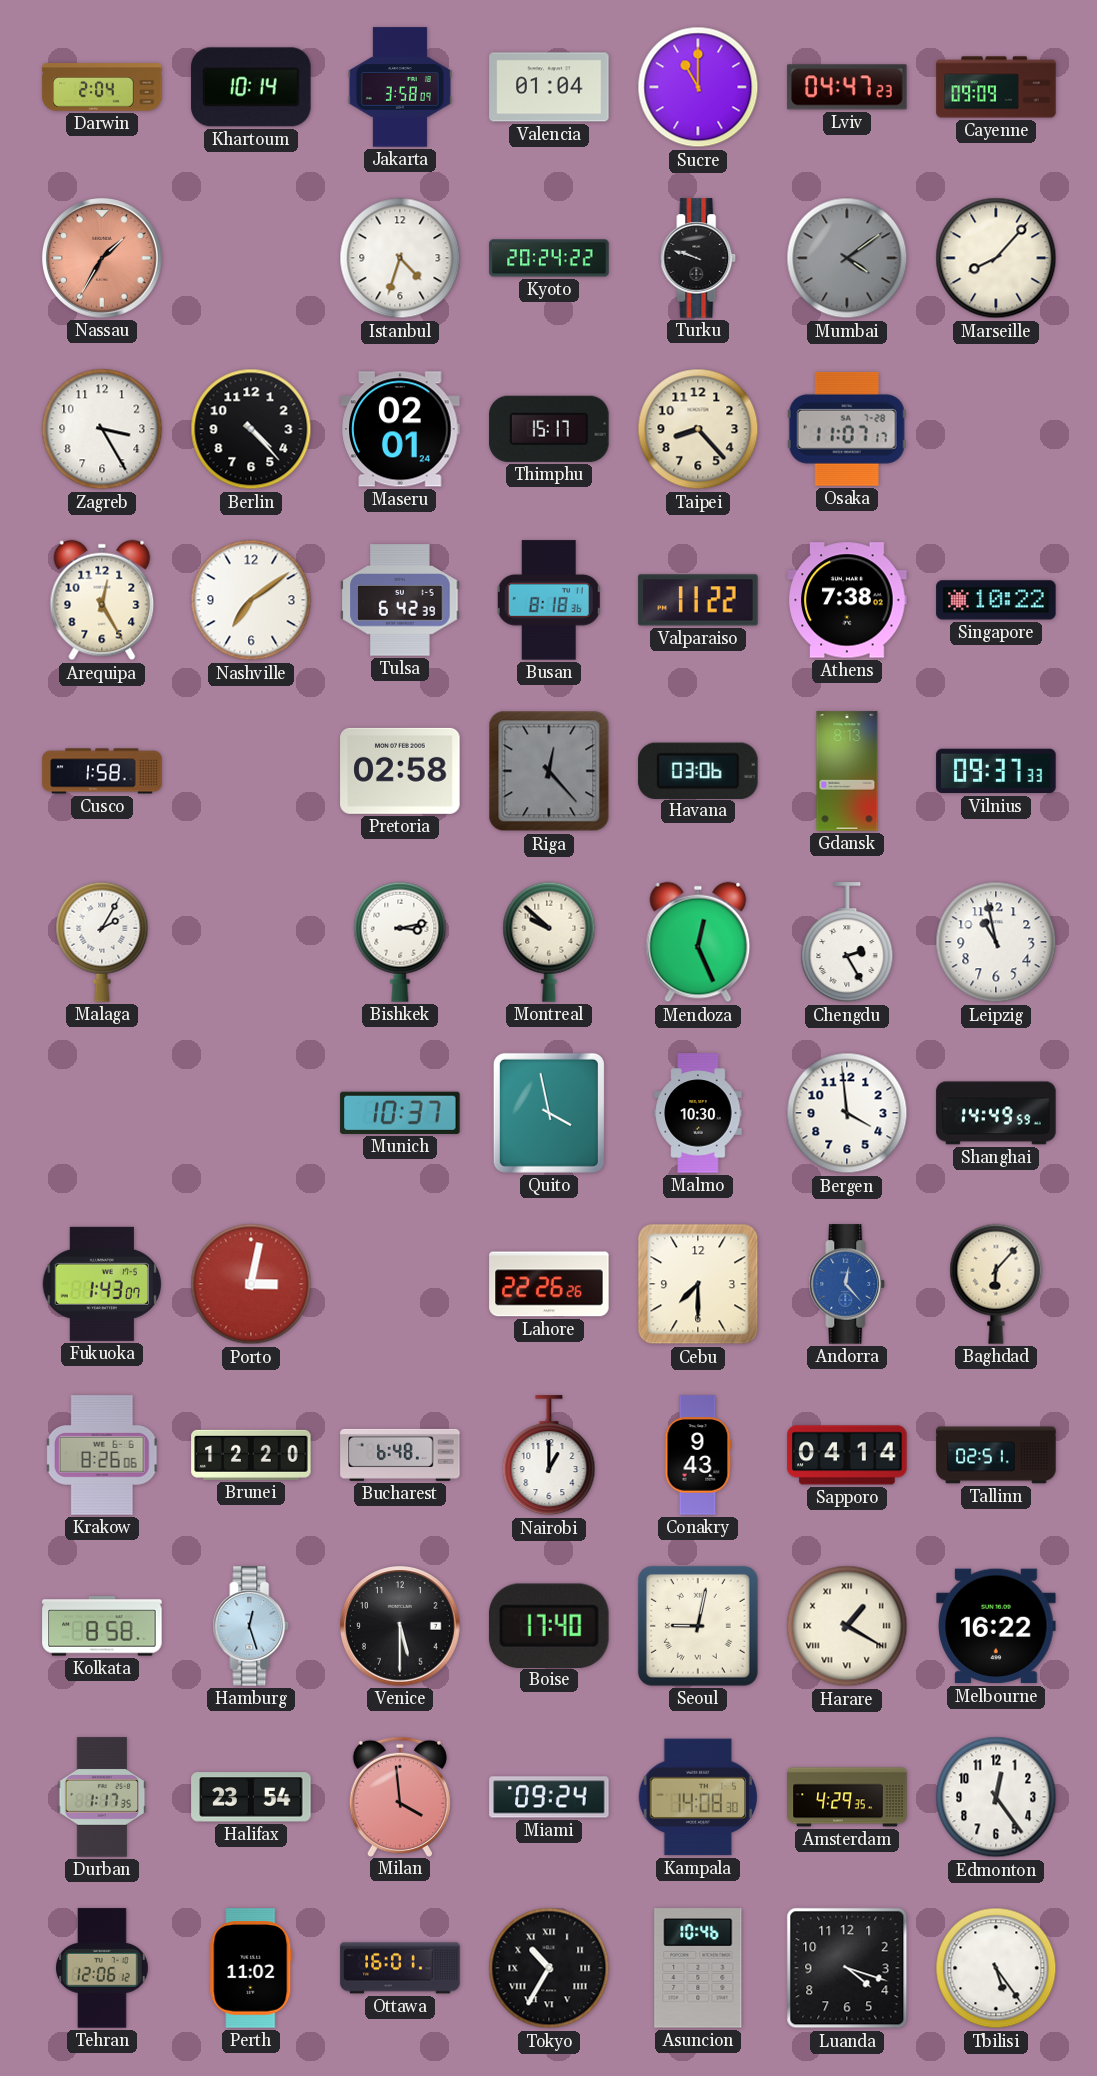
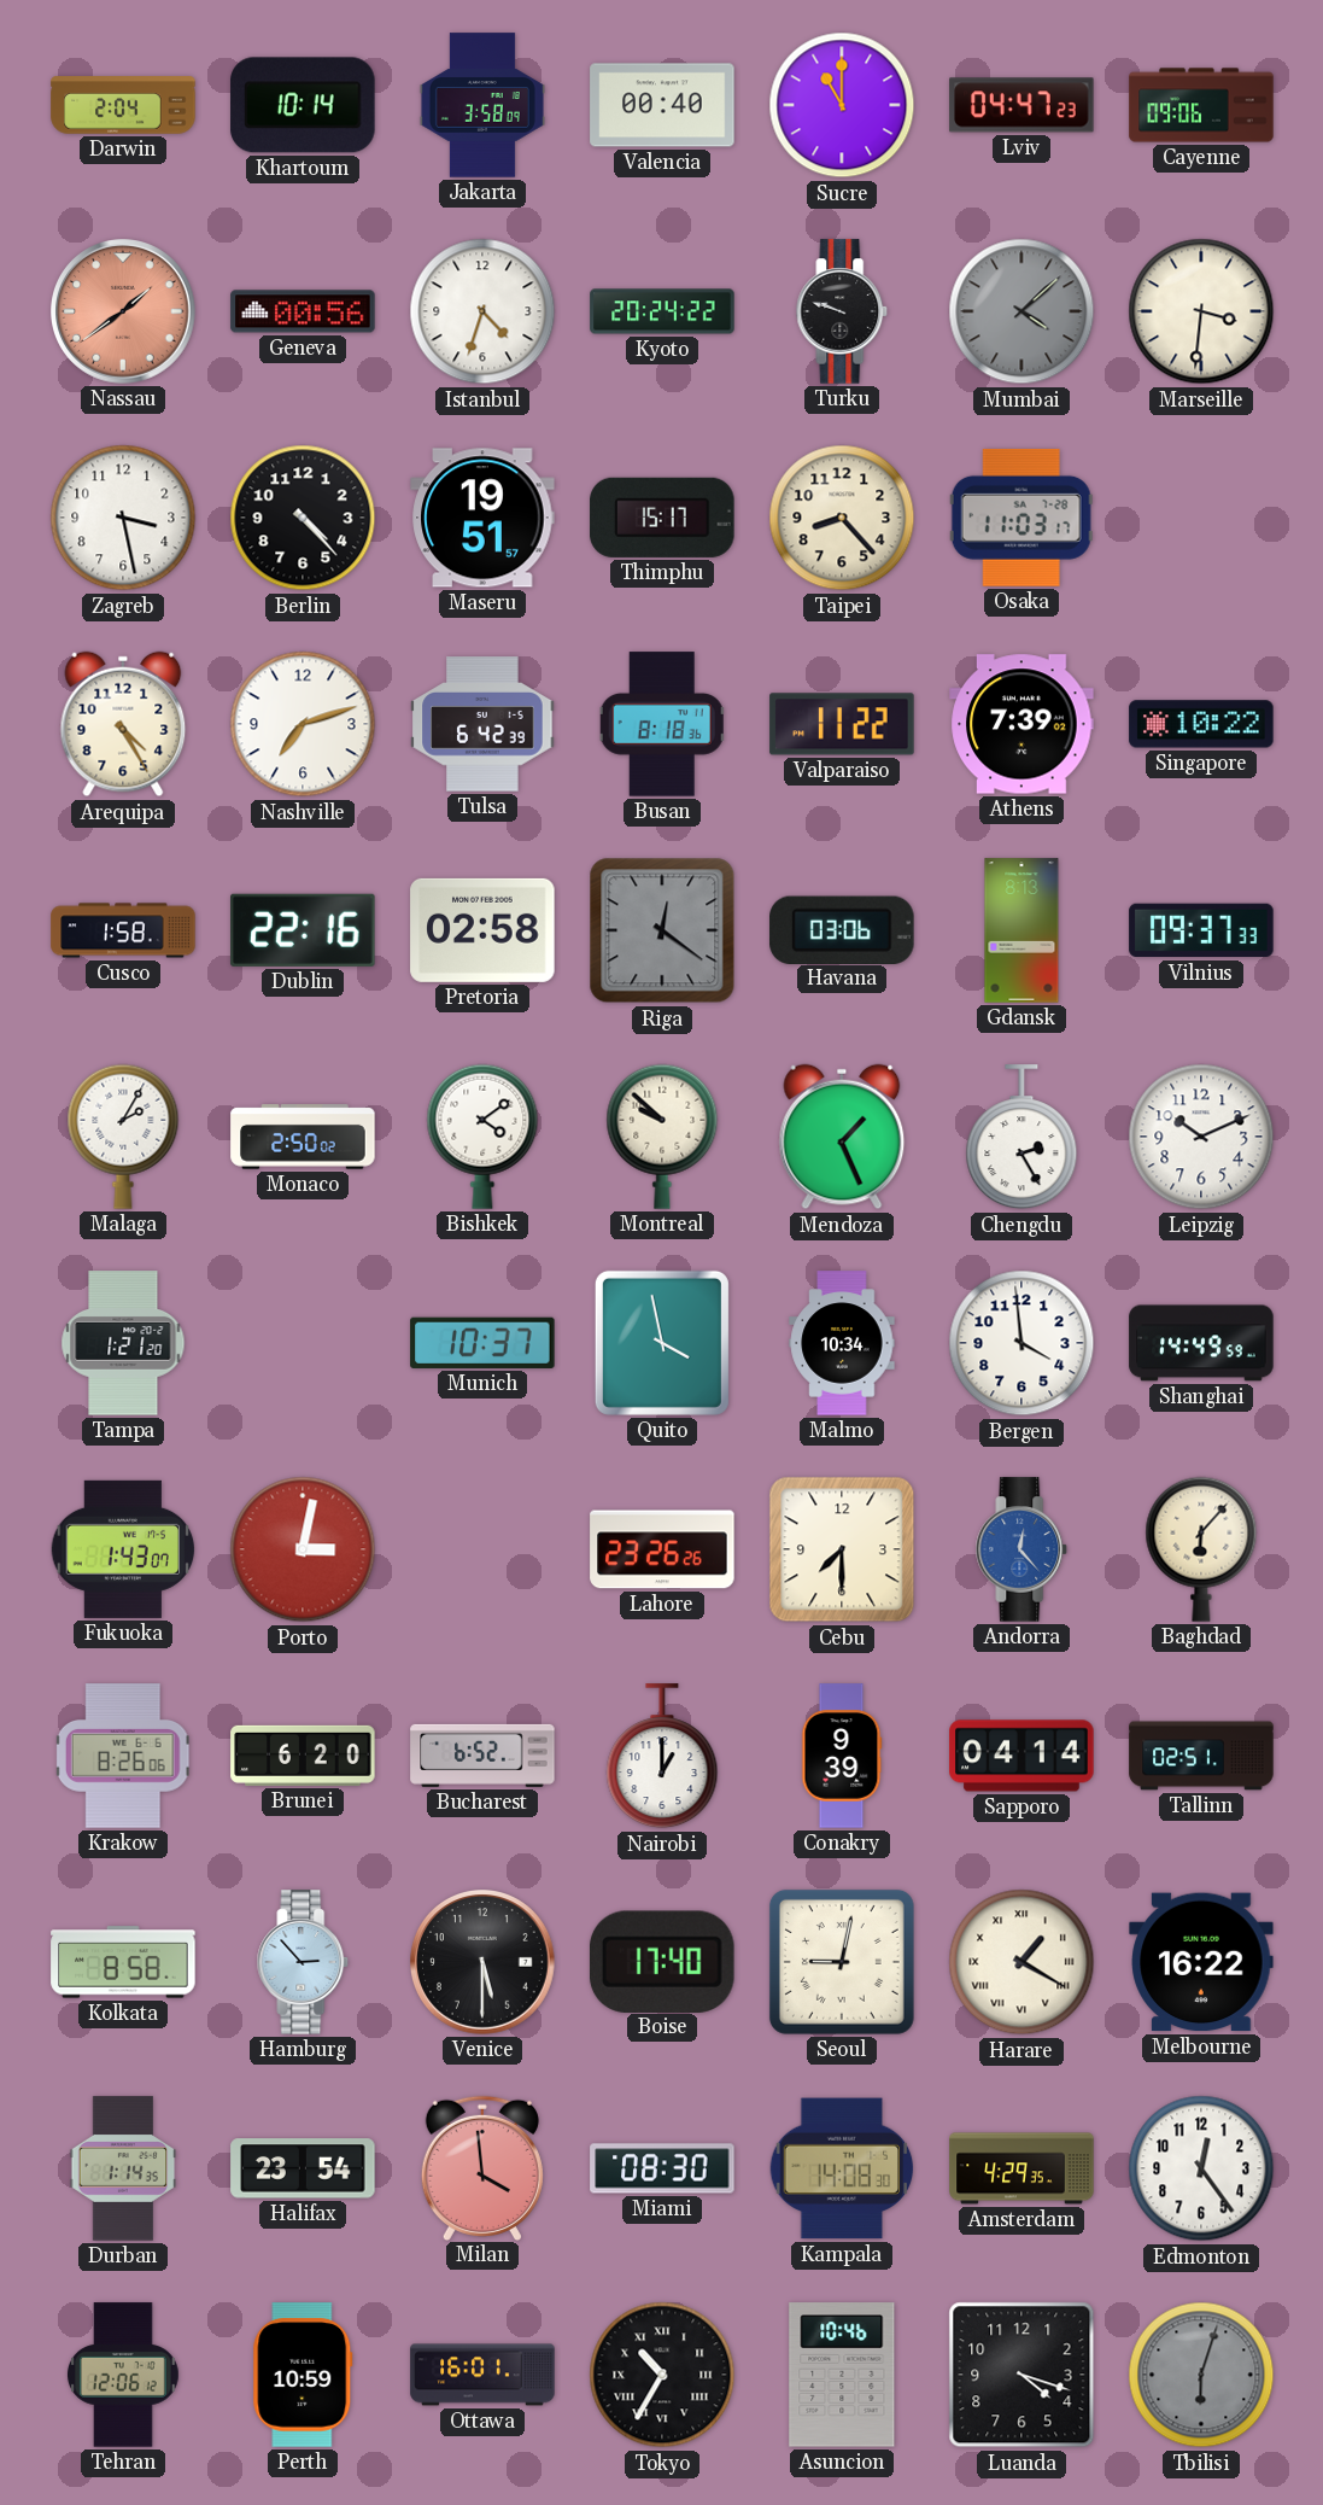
Valencia: 01:04 -> 00:40 (662, 105)
Cayenne: 09:09 -> 09:06 (1201, 105)
Nassau: 1:35 -> 1:39 (123, 311)
Geneva: none -> 00:56 (303, 311)
Mumbai: 4:09 -> 4:08 (1021, 311)
Marseille: 8:07 -> 3:31 (1201, 311)
Zagreb: 3:25 -> 3:28 (123, 518)
Maseru: 02:01 -> 19:51 (482, 518)
Osaka: 11:07 -> 11:03 (1021, 518)
Arequipa: 12:25 -> 4:25 (123, 724)
Nashville: 7:09 -> 7:12 (303, 724)
Athens: 7:38 -> 7:39 (1021, 724)
Dublin: none -> 22:16 (303, 930)
Riga: 12:23 -> 12:21 (662, 930)
Monaco: none -> 2:50 (303, 1137)
Bishkek: 3:13 -> 4:09 (482, 1137)
Mendoza: 12:26 -> 1:26 (842, 1137)
Leipzig: 10:58 -> 10:11 (1201, 1137)
Tampa: none -> 1:21 (123, 1343)
Malmo: 10:30 -> 10:34 (842, 1343)
Lahore: 22:26 -> 23:26 (662, 1549)
Brunei: 12:20 -> 6:20 (303, 1756)
Bucharest: 6:48 -> 6:52 (482, 1756)
Conakry: 9:43 -> 9:39 (842, 1756)
Hamburg: 12:27 -> 2:53 (303, 1962)
Durban: 1:17 -> 1:14 (123, 2168)
Miami: 09:24 -> 08:30 (662, 2168)
Perth: 11:02 -> 10:59 (303, 2375)
Tbilisi: 5:24 -> 6:03 (1201, 2375)
Tbilisi dial: white -> grey (1201, 2375)
